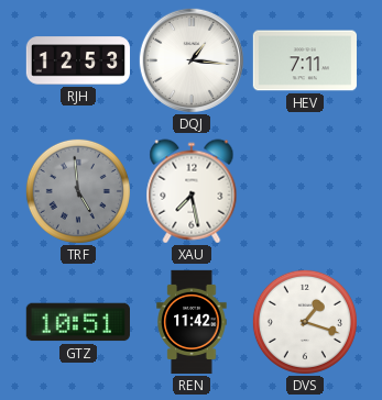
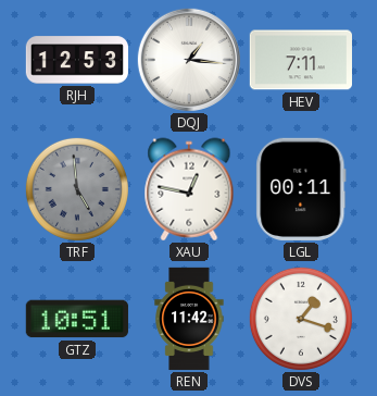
XAU: 7:28 -> 12:47 (189, 189)
LGL: none -> 00:11 (301, 189)
